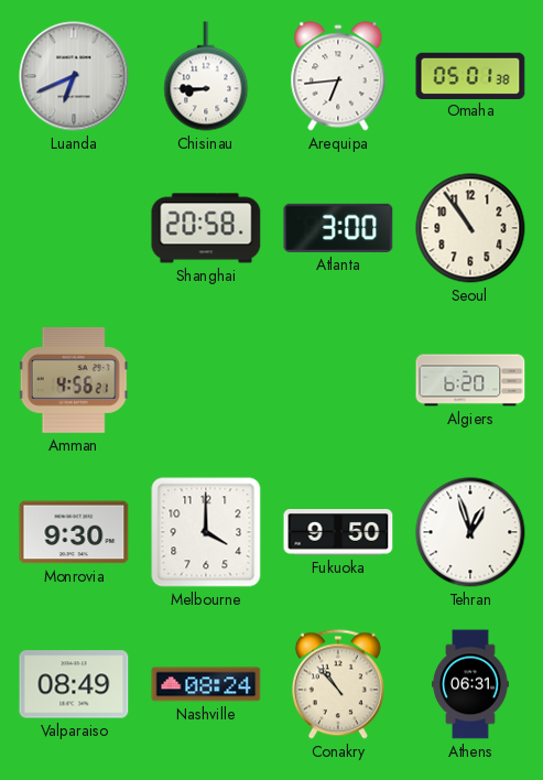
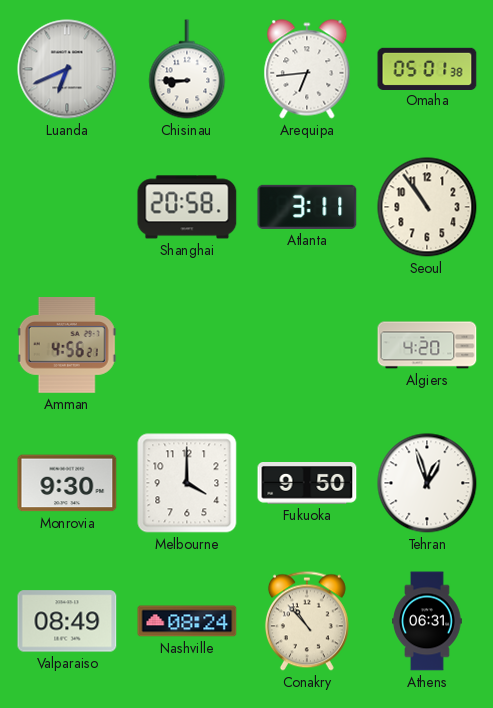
Atlanta: 3:00 -> 3:11 (307, 207)
Algiers: 6:20 -> 4:20 (427, 345)
